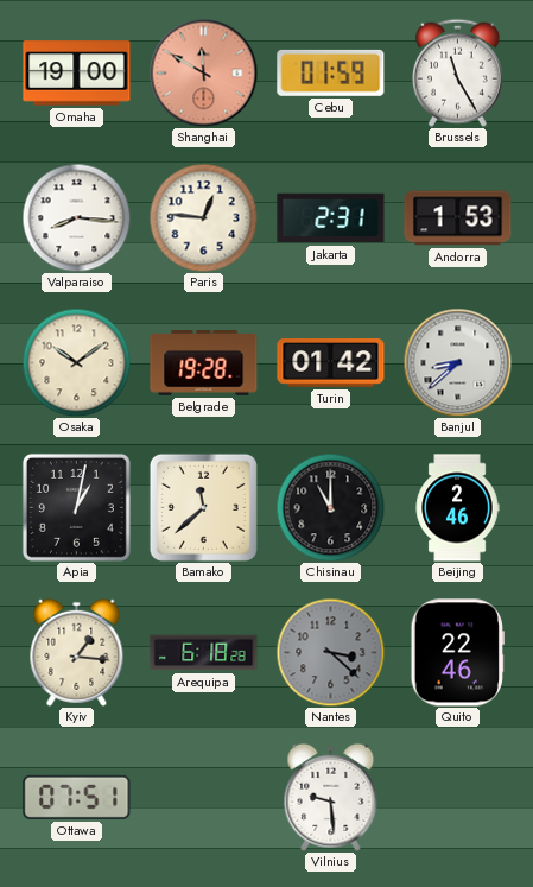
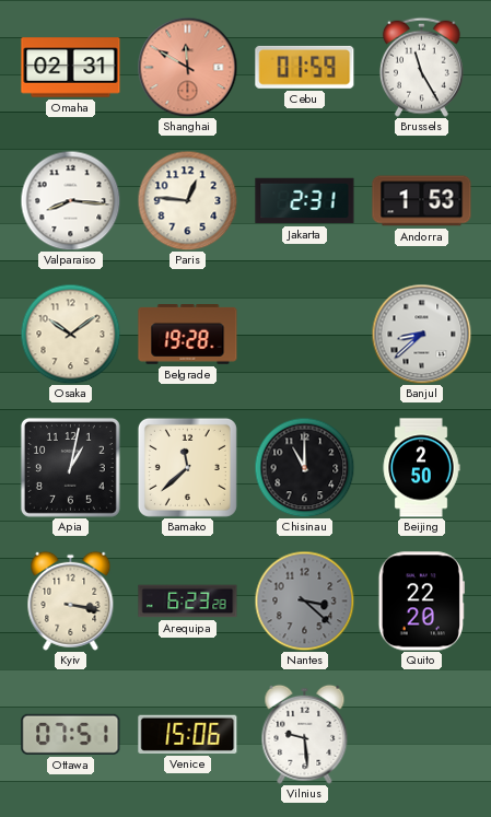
Omaha: 19:00 -> 02:31 (71, 68)
Turin: 01:42 -> none (331, 363)
Beijing: 2:46 -> 2:50 (421, 468)
Kyiv: 1:16 -> 3:17 (71, 600)
Arequipa: 6:18 -> 6:23 (188, 602)
Quito: 22:46 -> 22:20 (421, 602)
Venice: none -> 15:06 (188, 734)
